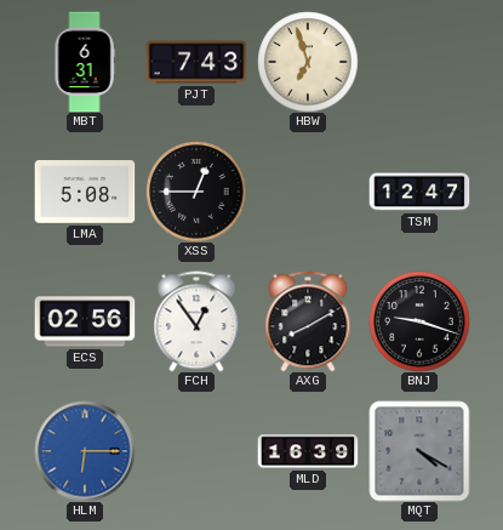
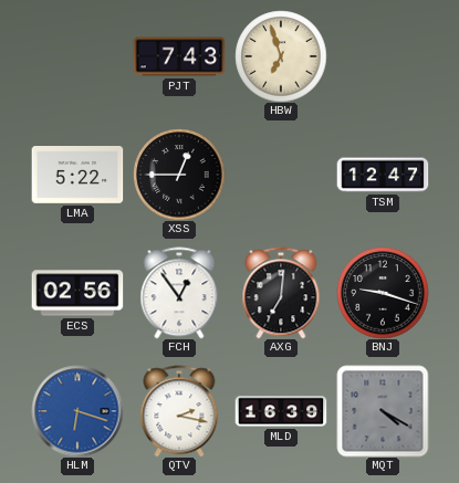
MBT: 6:31 -> none (85, 62)
LMA: 5:08 -> 5:22 (77, 176)
AXG: 8:10 -> 7:01 (281, 293)
HLM: 6:15 -> 6:18 (77, 411)
QTV: none -> 2:17 (179, 411)
